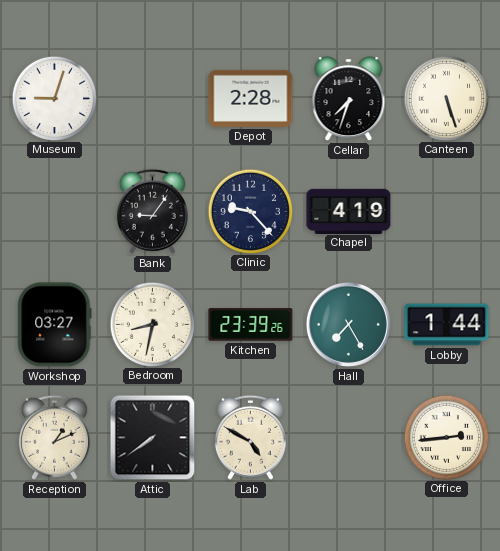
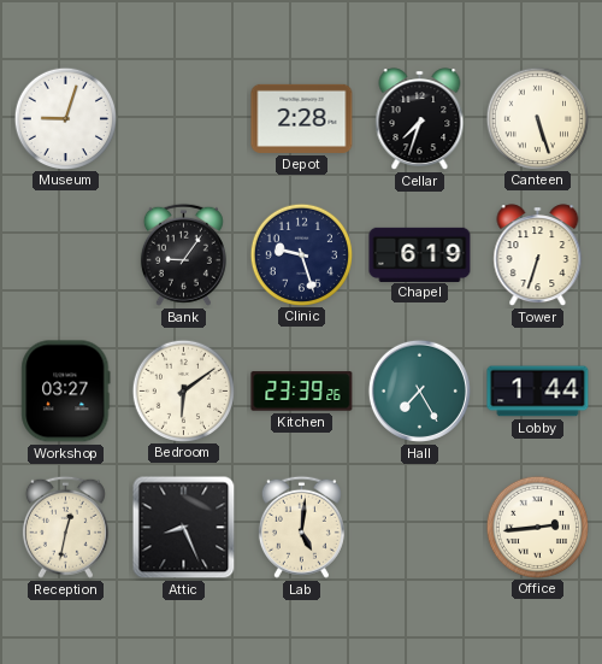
Clinic: 9:23 -> 9:27 (301, 254)
Chapel: 4:19 -> 6:19 (420, 254)
Tower: none -> 6:33 (538, 255)
Bedroom: 8:32 -> 6:09 (183, 390)
Reception: 1:11 -> 12:32 (65, 527)
Attic: 7:39 -> 8:26 (184, 528)
Lab: 4:50 -> 5:01 (301, 527)
